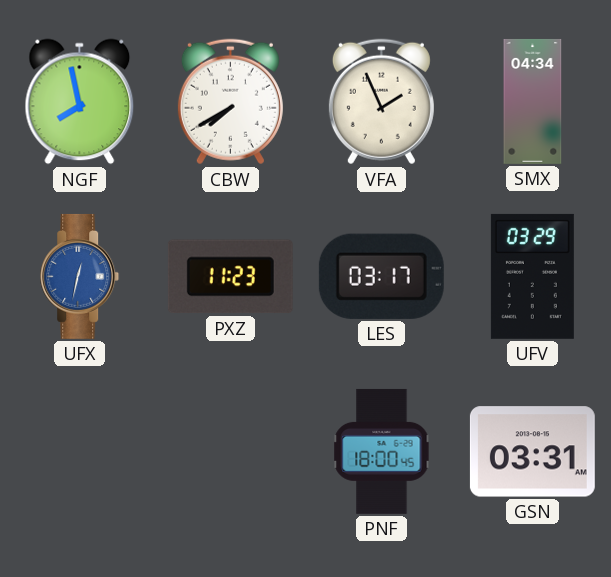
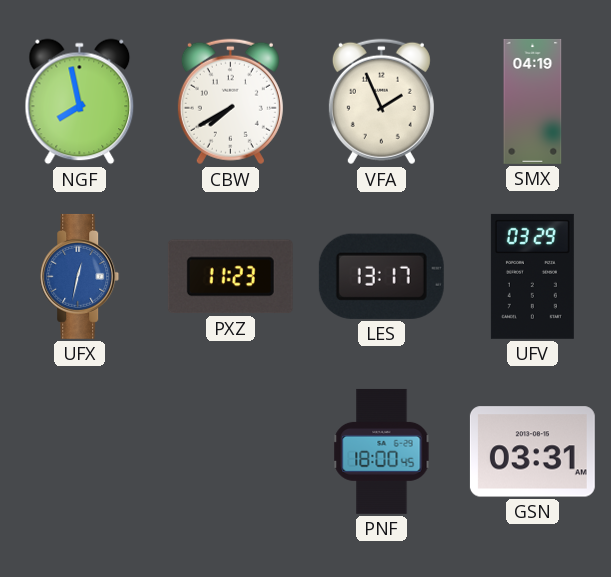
SMX: 04:34 -> 04:19 (533, 101)
LES: 03:17 -> 13:17 (381, 276)
